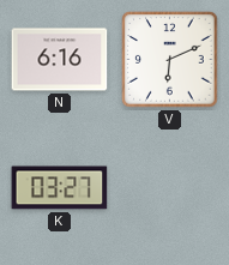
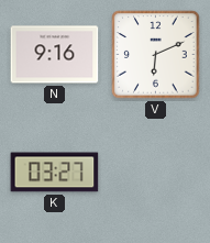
N: 6:16 -> 9:16 (55, 55)
